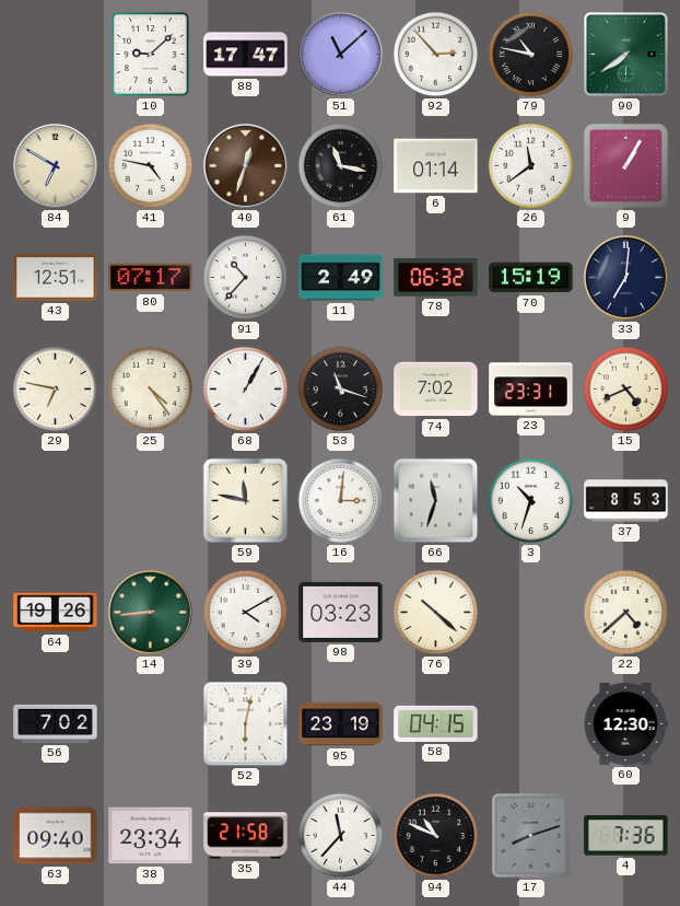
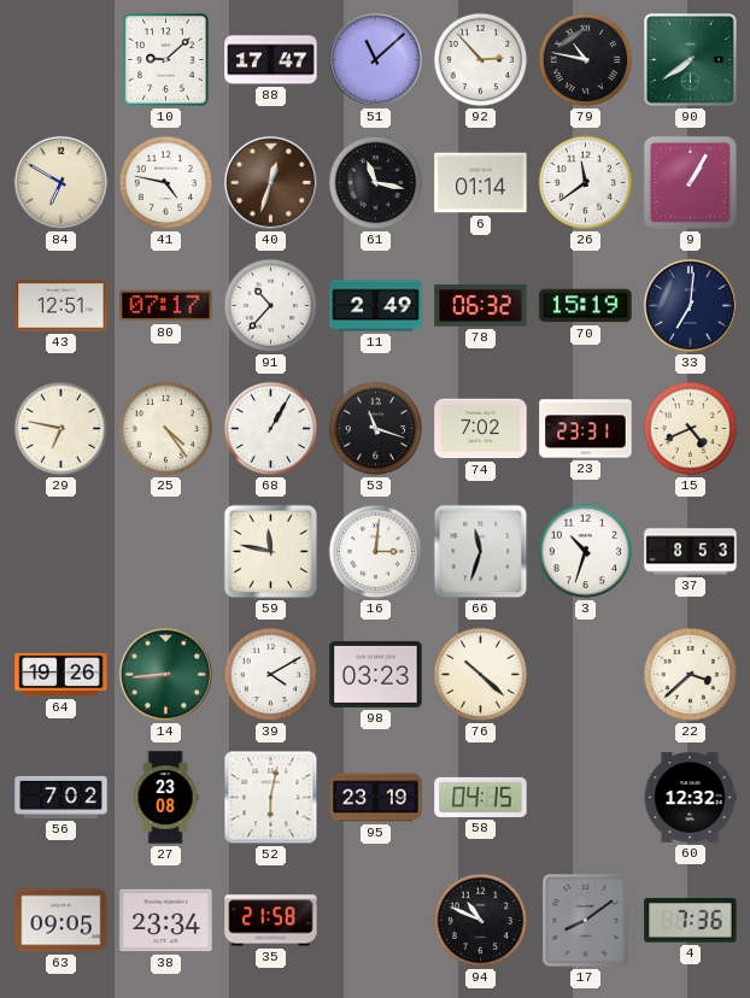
22: 4:38 -> 3:38 (691, 675)
27: none -> 23:08 (165, 798)
60: 12:30 -> 12:32 (690, 798)
63: 09:40 -> 09:05 (61, 921)
44: 11:37 -> none (341, 836)
17: 8:12 -> 8:09 (586, 921)
